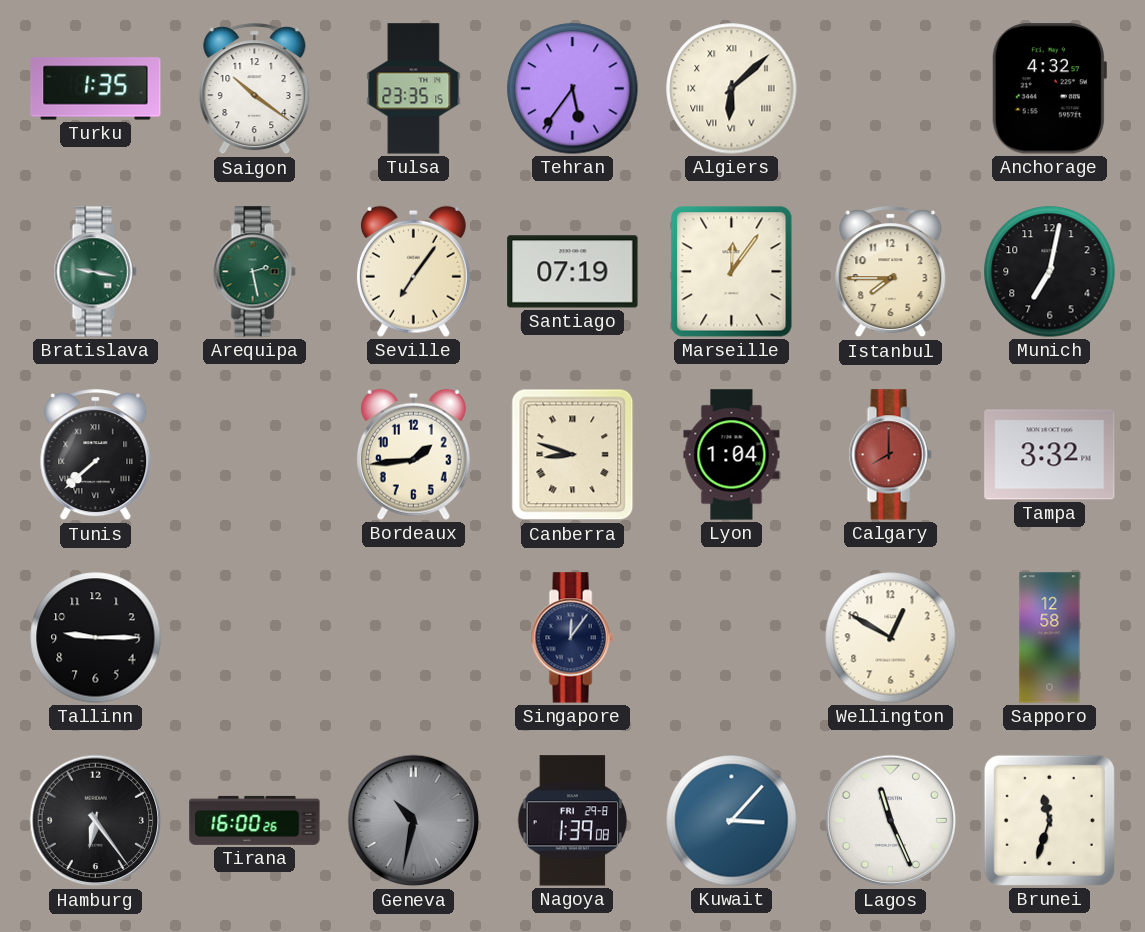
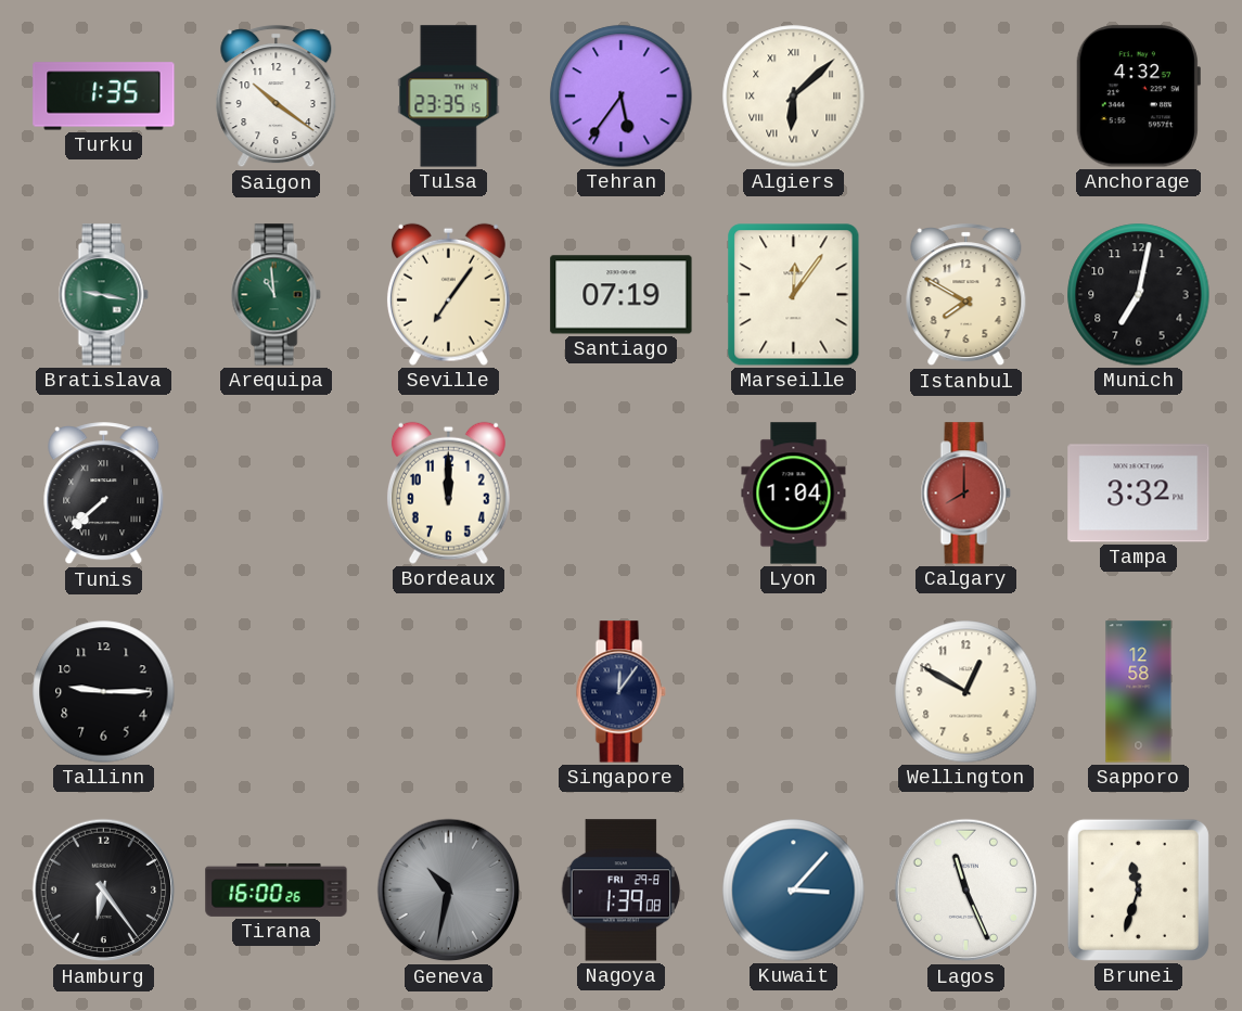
Arequipa: 2:28 -> 10:59 (276, 295)
Istanbul: 7:45 -> 7:50 (966, 295)
Bordeaux: 1:44 -> 12:00 (448, 492)
Canberra: 8:48 -> none (573, 455)
